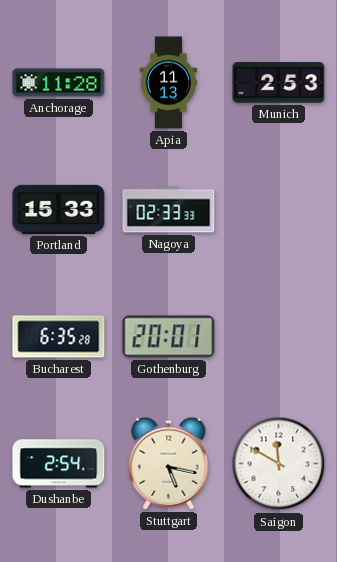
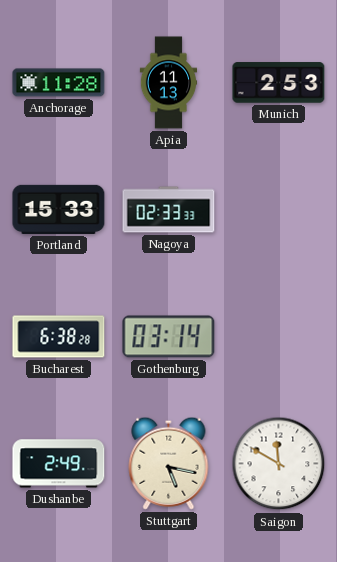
Bucharest: 6:35 -> 6:38 (59, 337)
Gothenburg: 20:01 -> 03:14 (169, 337)
Dushanbe: 2:54 -> 2:49 (59, 464)
